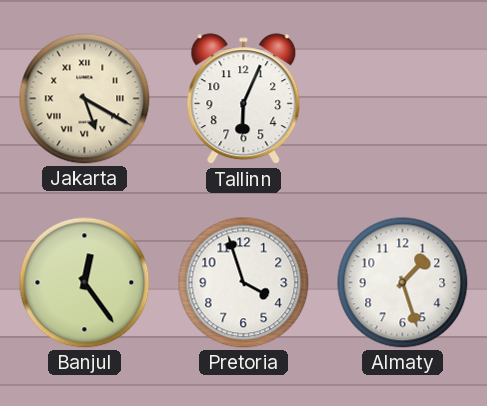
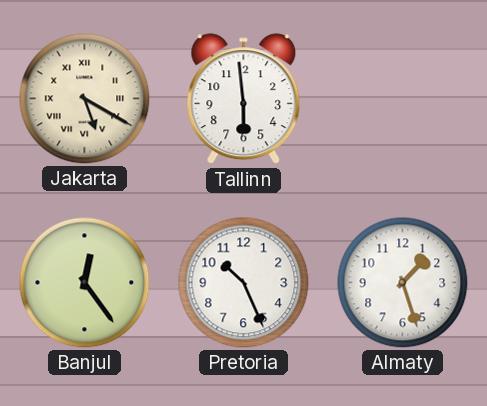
Tallinn: 6:04 -> 5:59 (244, 99)
Pretoria: 3:57 -> 10:26 (244, 283)
